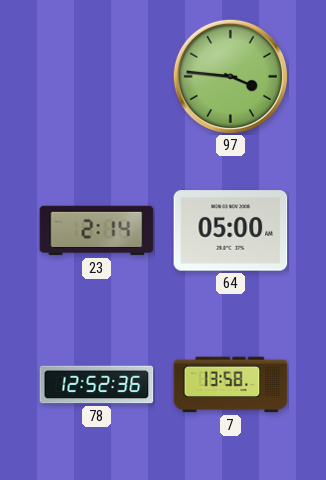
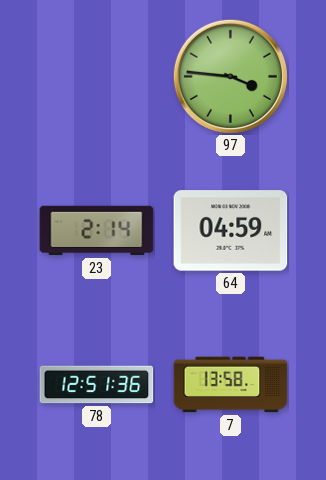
64: 05:00 -> 04:59 (231, 231)
78: 12:52 -> 12:51 (97, 385)
